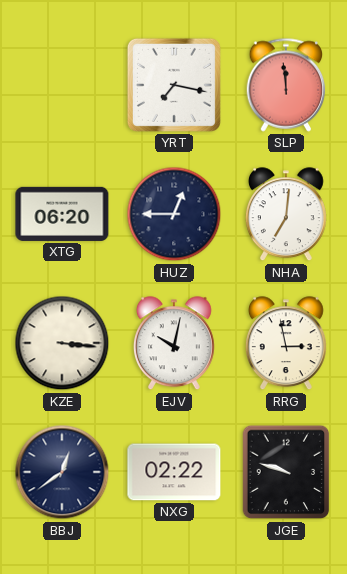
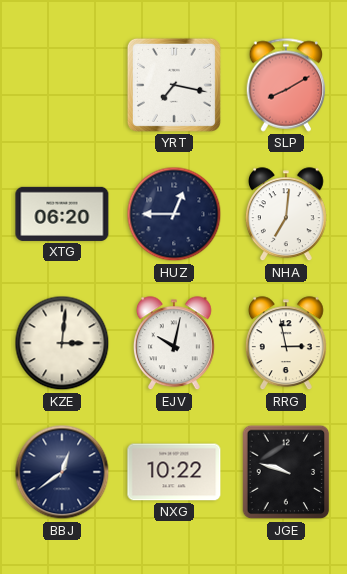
SLP: 11:59 -> 8:10 (286, 85)
KZE: 3:16 -> 3:01 (62, 343)
NXG: 02:22 -> 10:22 (174, 472)
